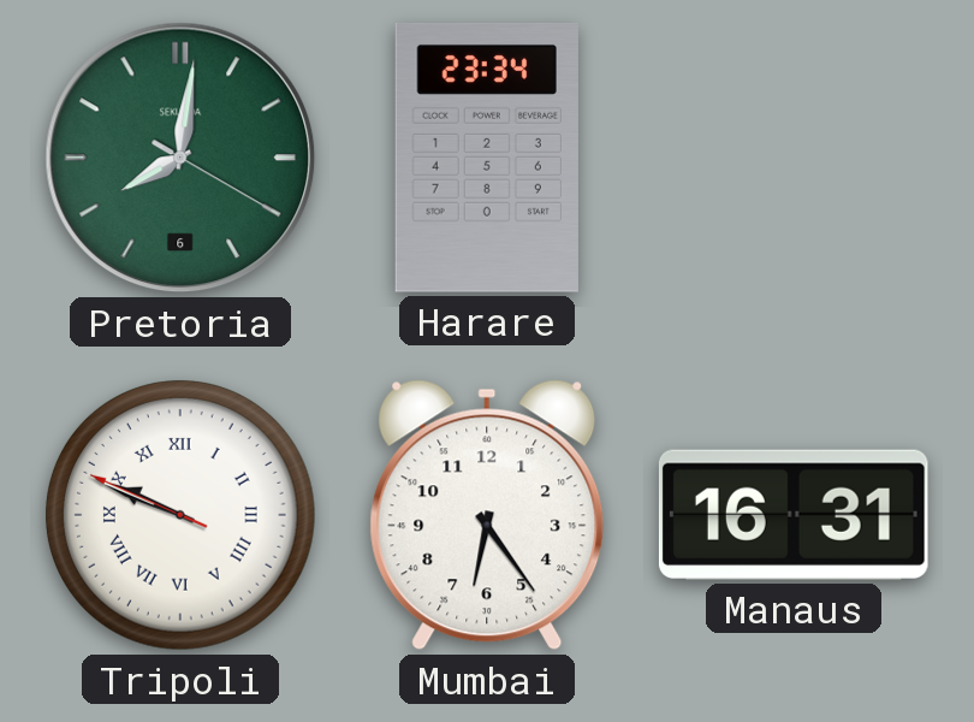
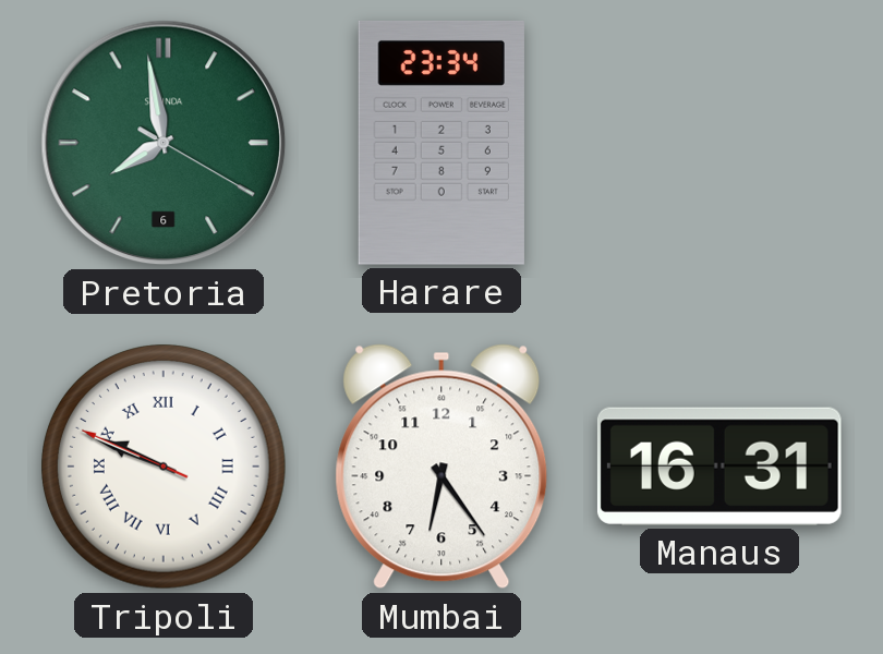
Pretoria: 8:01 -> 7:58 (164, 143)
